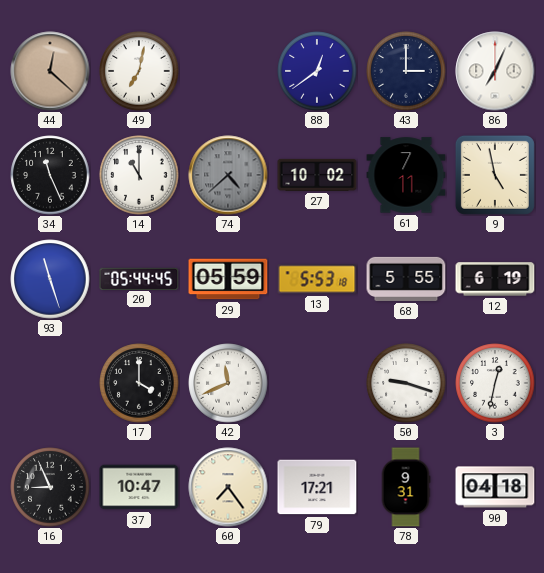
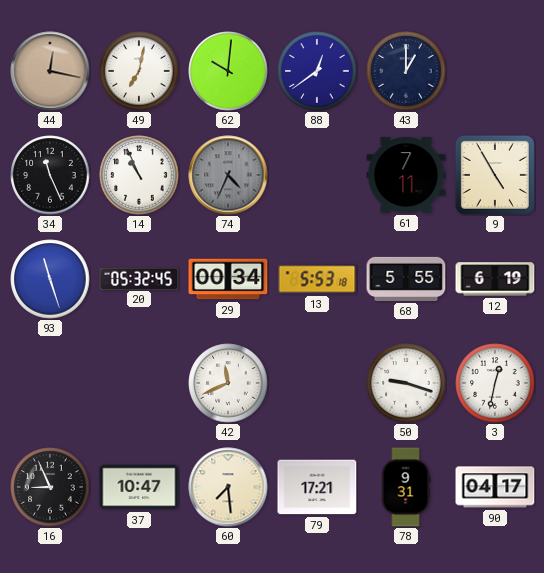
44: 12:22 -> 12:17 (50, 71)
62: none -> 10:01 (228, 71)
43: 3:00 -> 1:00 (406, 71)
86: 7:04 -> none (495, 71)
14: 11:00 -> 10:56 (139, 175)
74: 4:38 -> 4:34 (228, 175)
27: 10:02 -> none (317, 175)
9: 4:58 -> 4:55 (495, 175)
20: 05:44 -> 05:32 (139, 278)
29: 05:59 -> 00:34 (228, 279)
17: 4:00 -> none (139, 383)
60: 7:24 -> 7:29 (228, 487)
90: 04:18 -> 04:17 (495, 487)
